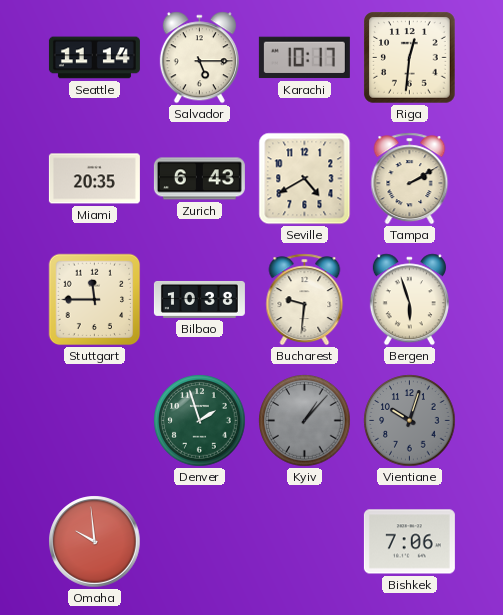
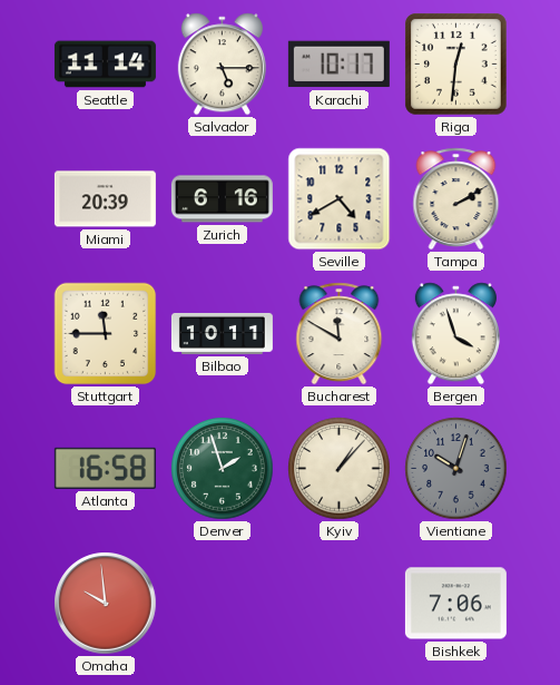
Miami: 20:35 -> 20:39 (105, 199)
Zurich: 6:43 -> 6:16 (222, 199)
Bilbao: 10:38 -> 10:11 (222, 333)
Bucharest: 9:31 -> 11:50 (340, 334)
Bergen: 5:57 -> 3:57 (455, 334)
Atlanta: none -> 16:58 (105, 468)
Kyiv dial: grey -> cream (340, 469)
